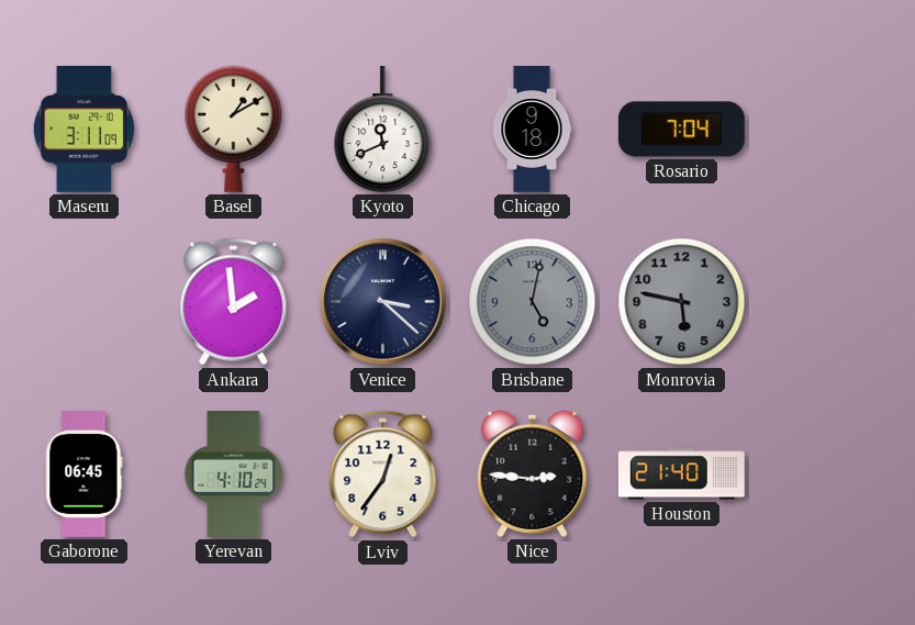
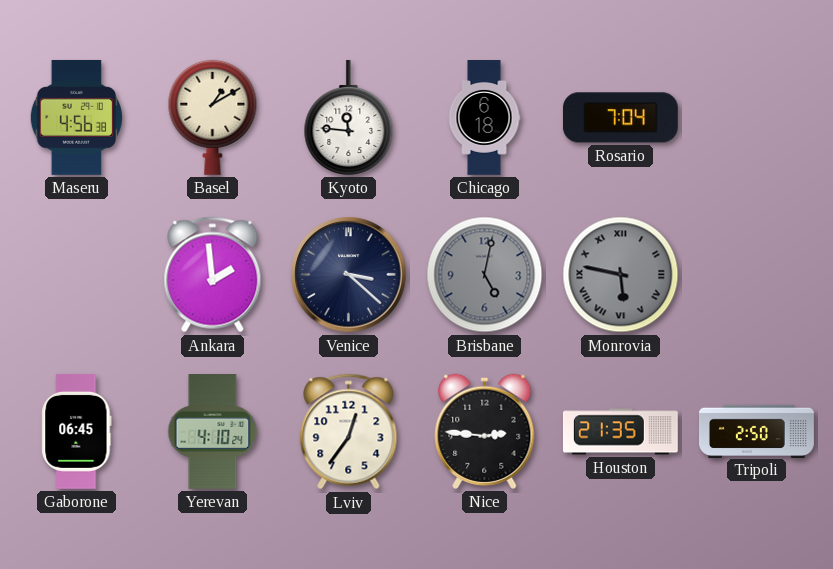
Maseru: 3:11 -> 4:56 (76, 117)
Kyoto: 11:41 -> 11:46 (349, 117)
Chicago: 9:18 -> 6:18 (484, 118)
Monrovia numerals: Arabic -> Roman (621, 275)
Houston: 21:40 -> 21:35 (620, 432)
Tripoli: none -> 2:50 (757, 431)
